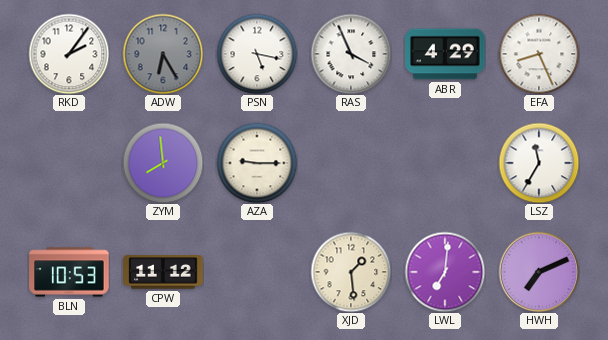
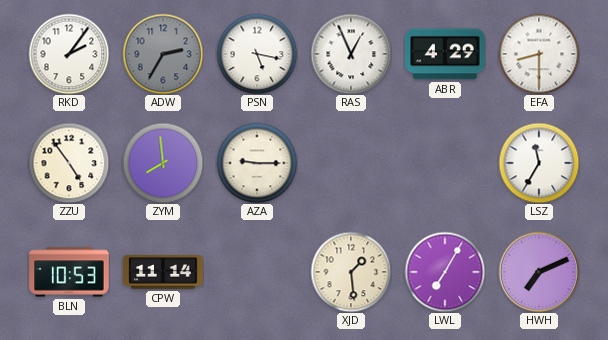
ADW: 6:25 -> 2:35 (163, 54)
RAS: 3:56 -> 12:56 (351, 54)
EFA: 8:26 -> 8:30 (539, 54)
ZZU: none -> 4:54 (69, 163)
CPW: 11:12 -> 11:14 (163, 272)
LWL: 7:01 -> 7:05 (445, 272)
